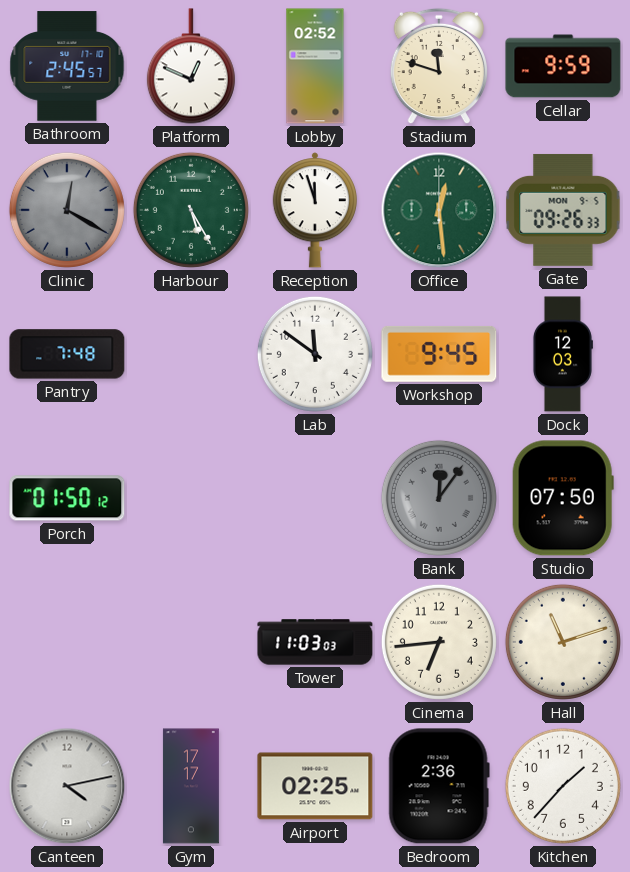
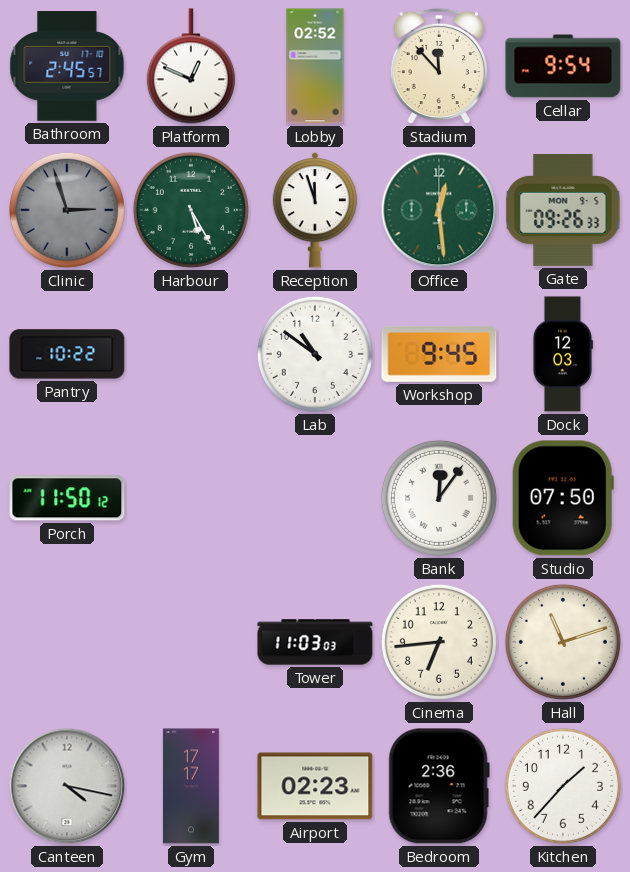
Stadium: 11:48 -> 11:53 (439, 66)
Cellar: 9:59 -> 9:54 (563, 66)
Clinic: 12:20 -> 2:57 (67, 210)
Pantry: 7:48 -> 10:22 (67, 354)
Lab: 11:51 -> 10:51 (315, 354)
Porch: 01:50 -> 11:50 (67, 498)
Bank dial: grey -> white (439, 498)
Canteen: 4:13 -> 4:17 (67, 786)
Airport: 02:25 -> 02:23 (315, 786)
